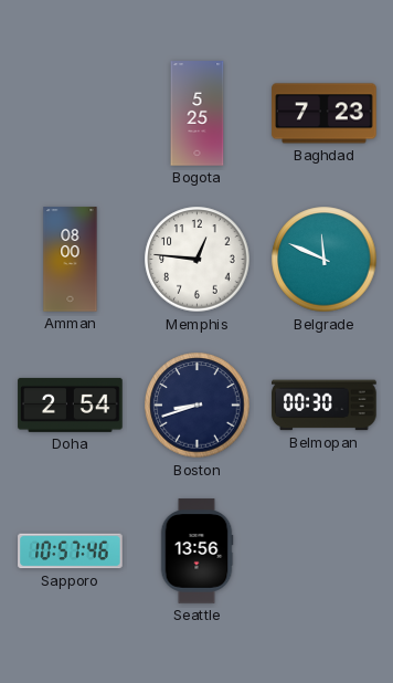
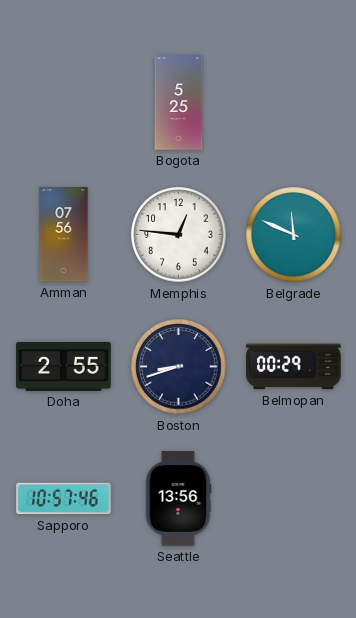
Baghdad: 7:23 -> none (325, 114)
Amman: 08:00 -> 07:56 (64, 235)
Doha: 2:54 -> 2:55 (64, 366)
Belmopan: 00:30 -> 00:29 (294, 367)
